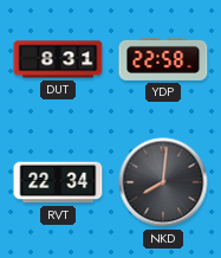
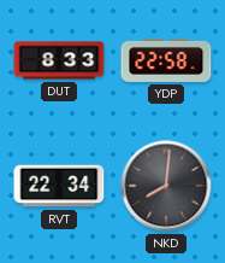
DUT: 8:31 -> 8:33 (59, 60)
